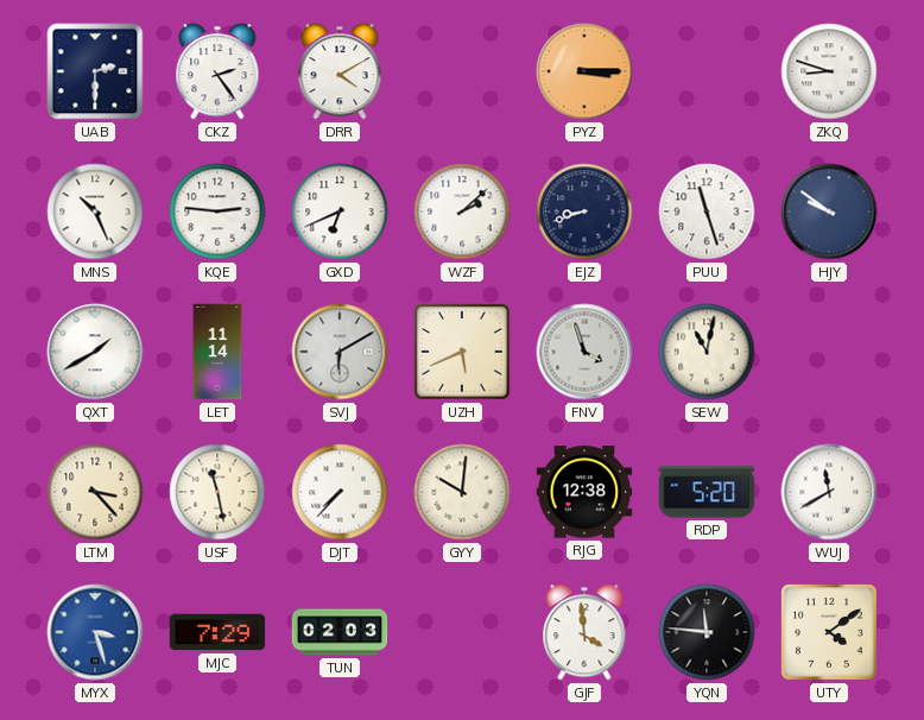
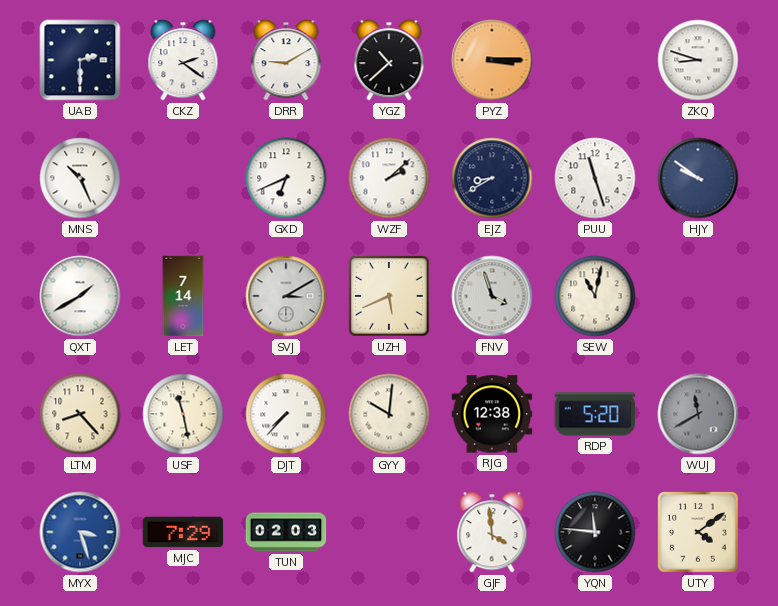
CKZ: 2:24 -> 2:21 (183, 60)
DRR: 4:10 -> 9:10 (286, 60)
YGZ: none -> 10:38 (389, 60)
KQE: 2:46 -> none (217, 211)
EJZ: 8:42 -> 8:40 (492, 178)
LET: 11:14 -> 7:14 (183, 296)
SVJ: 6:10 -> 3:10 (286, 296)
LTM: 3:23 -> 8:23 (80, 414)
WUJ dial: white -> grey (698, 414)
